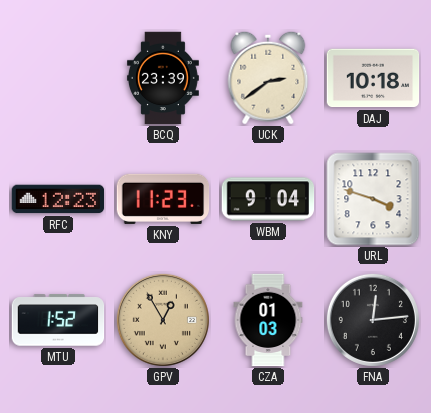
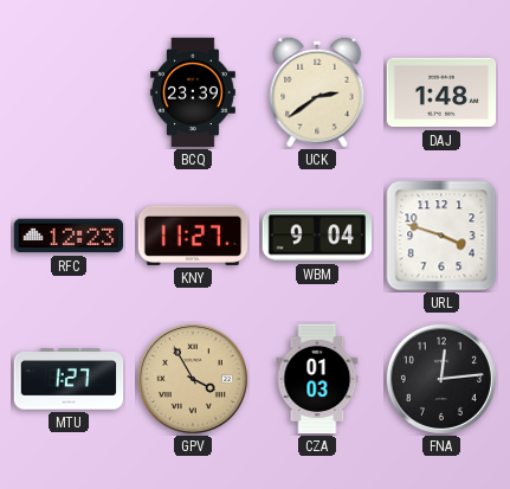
DAJ: 10:18 -> 1:48 (441, 92)
KNY: 11:23 -> 11:27 (193, 236)
MTU: 1:52 -> 1:27 (69, 379)
GPV: 12:55 -> 3:55 (193, 379)
